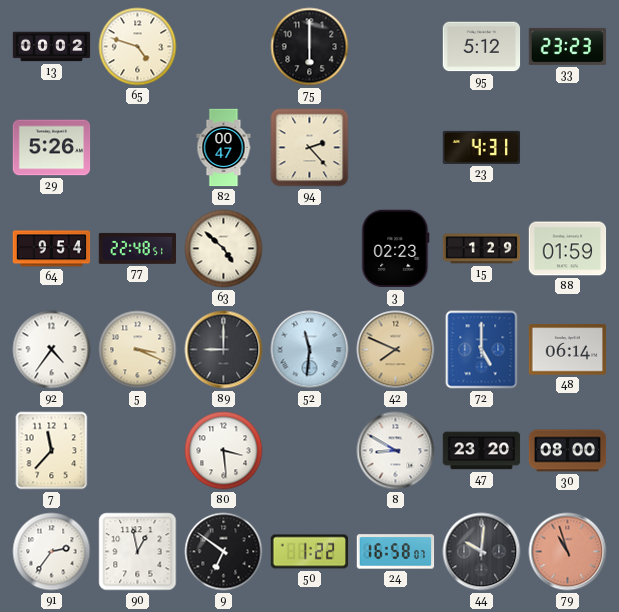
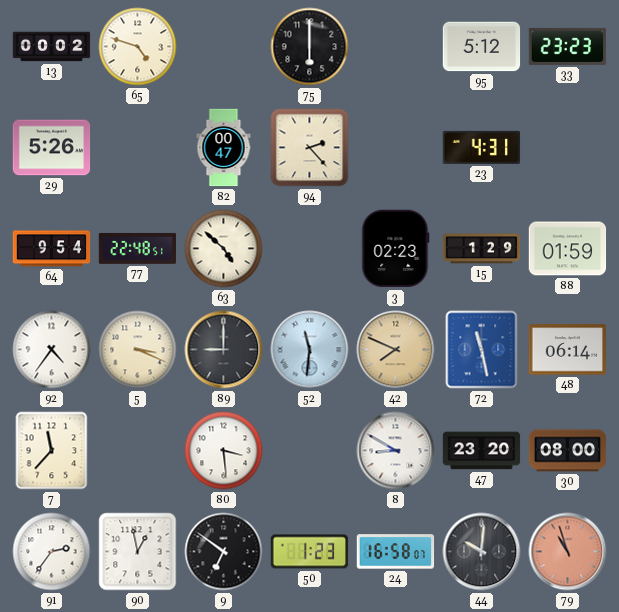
72: 5:00 -> 11:28 (482, 350)
50: 1:22 -> 1:23 (310, 552)
